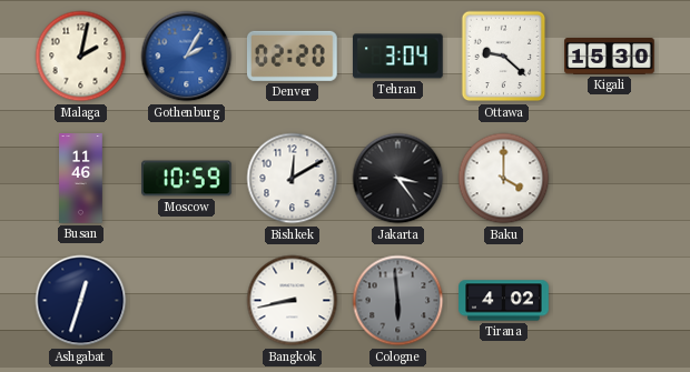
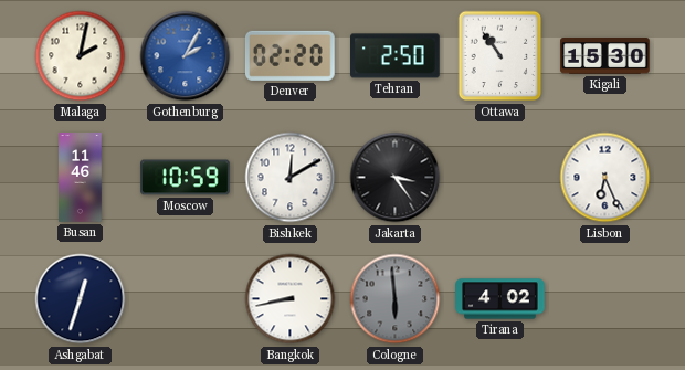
Tehran: 3:04 -> 2:50 (396, 56)
Ottawa: 9:22 -> 10:54 (500, 56)
Baku: 4:00 -> none (504, 179)
Lisbon: none -> 6:26 (605, 178)
